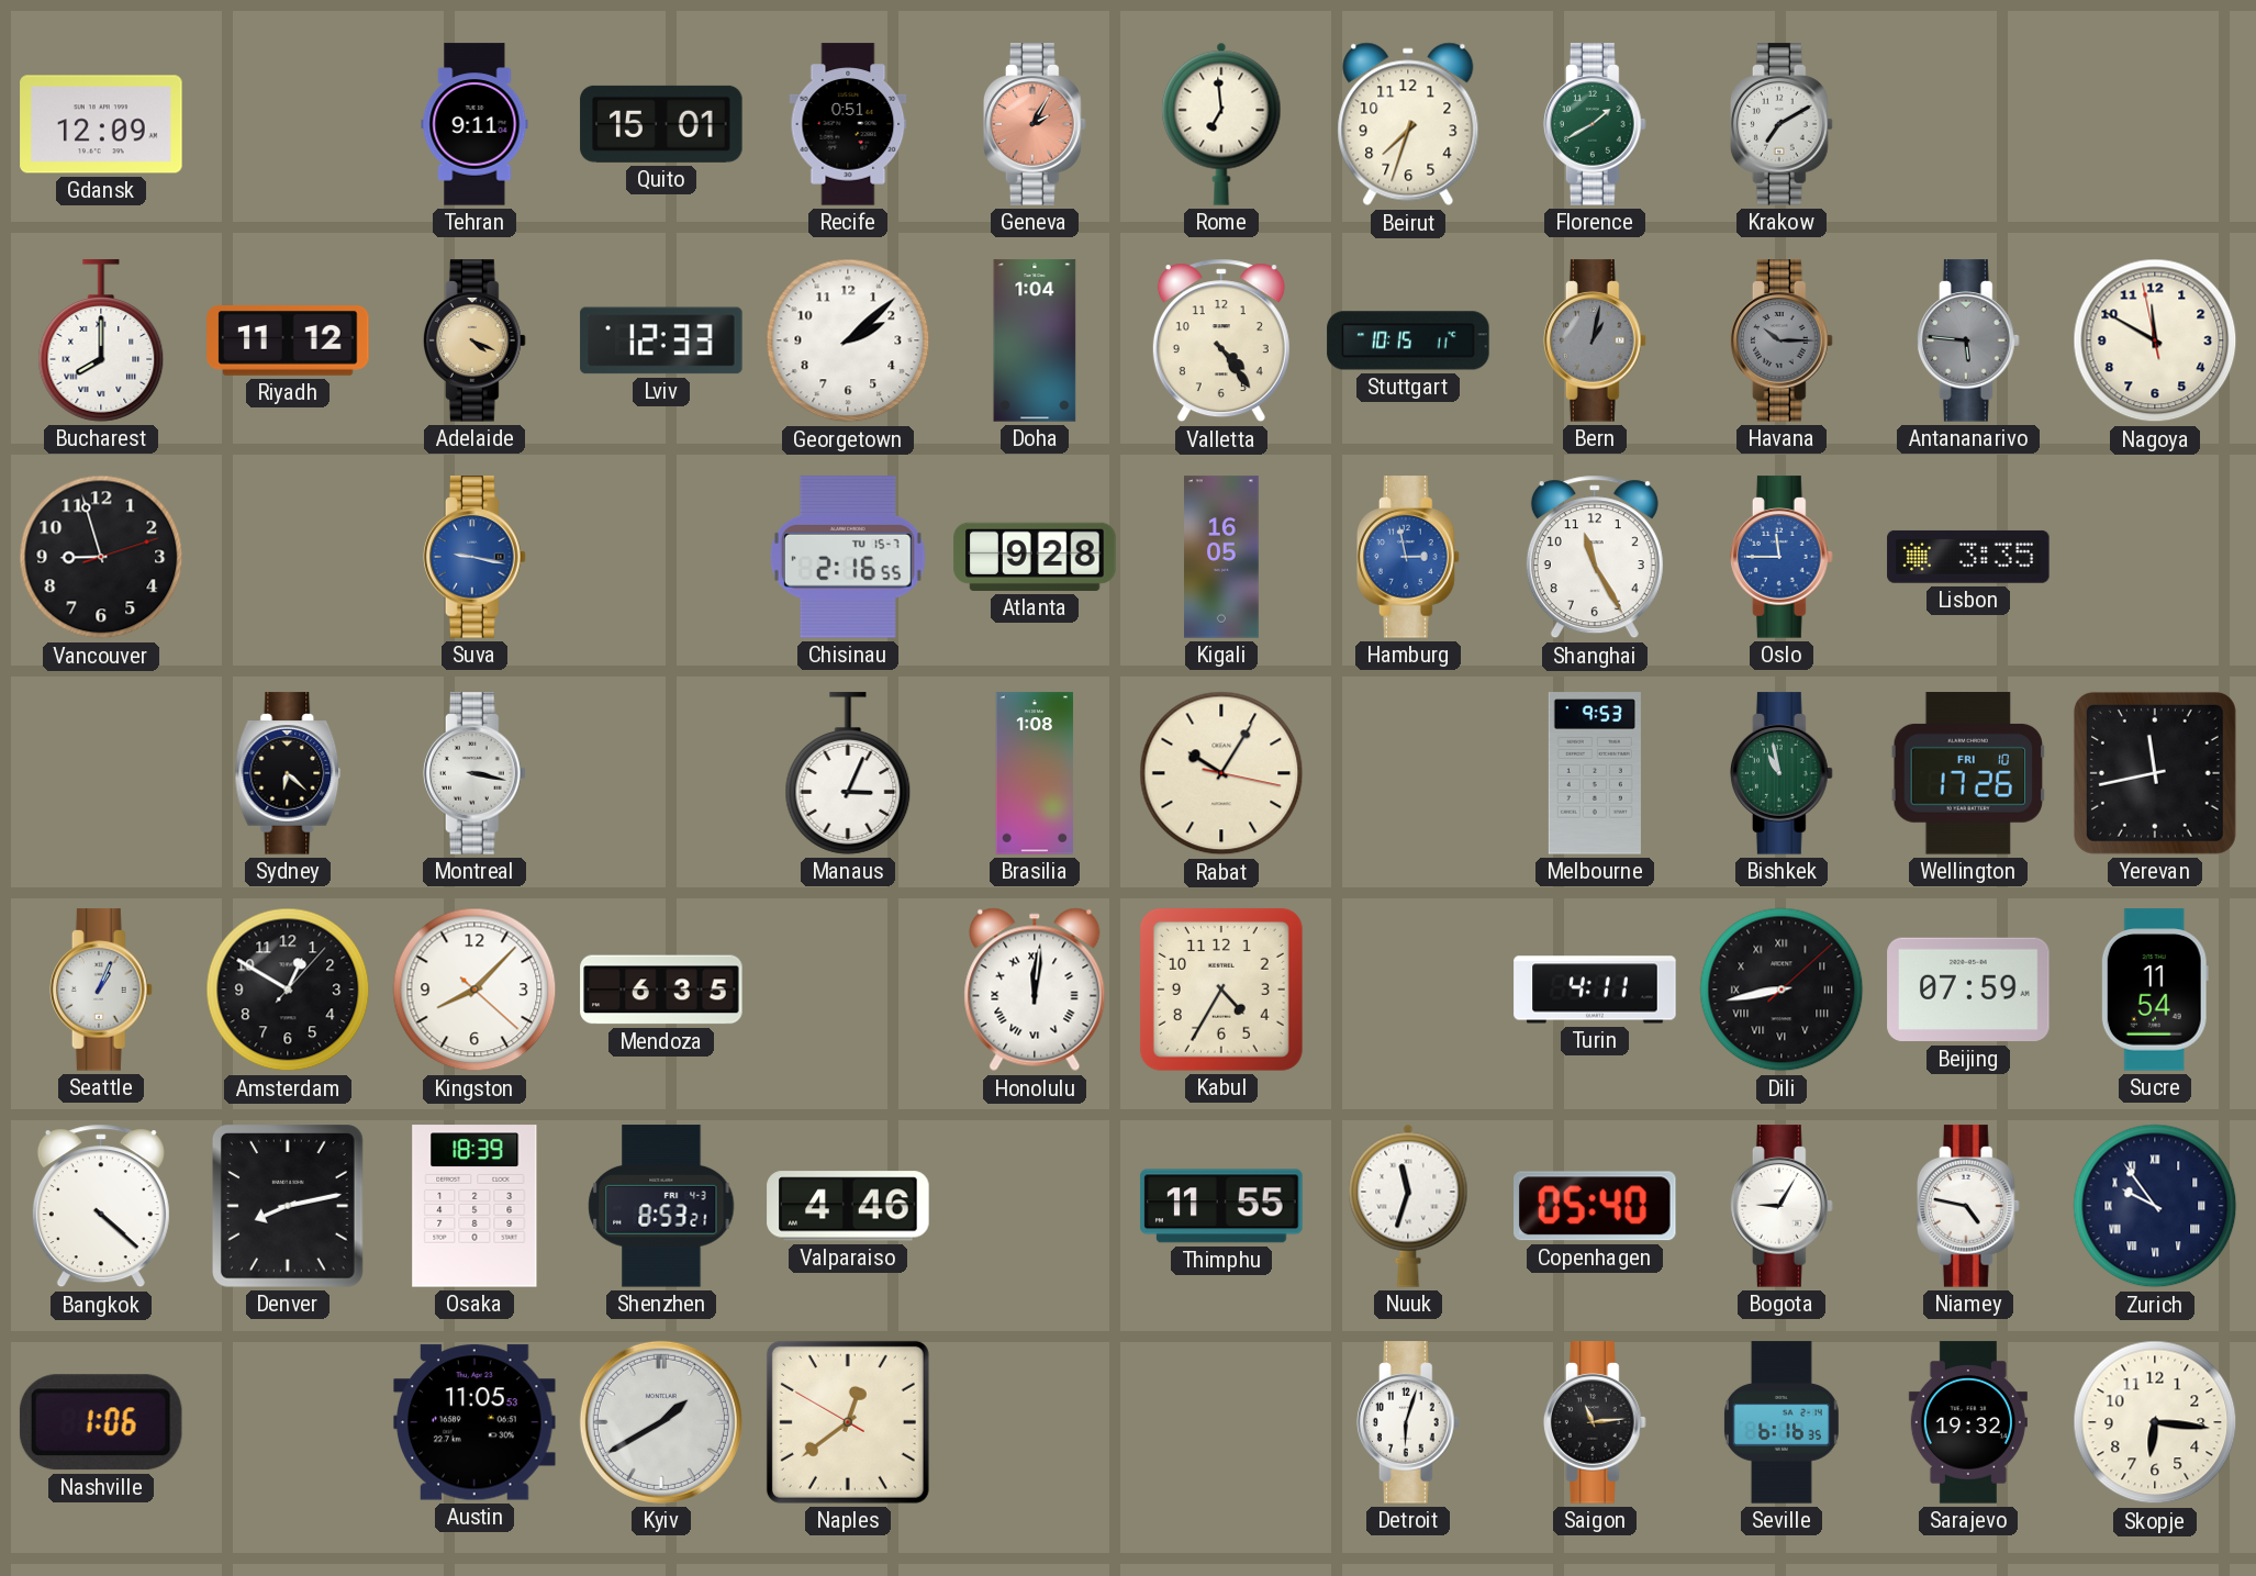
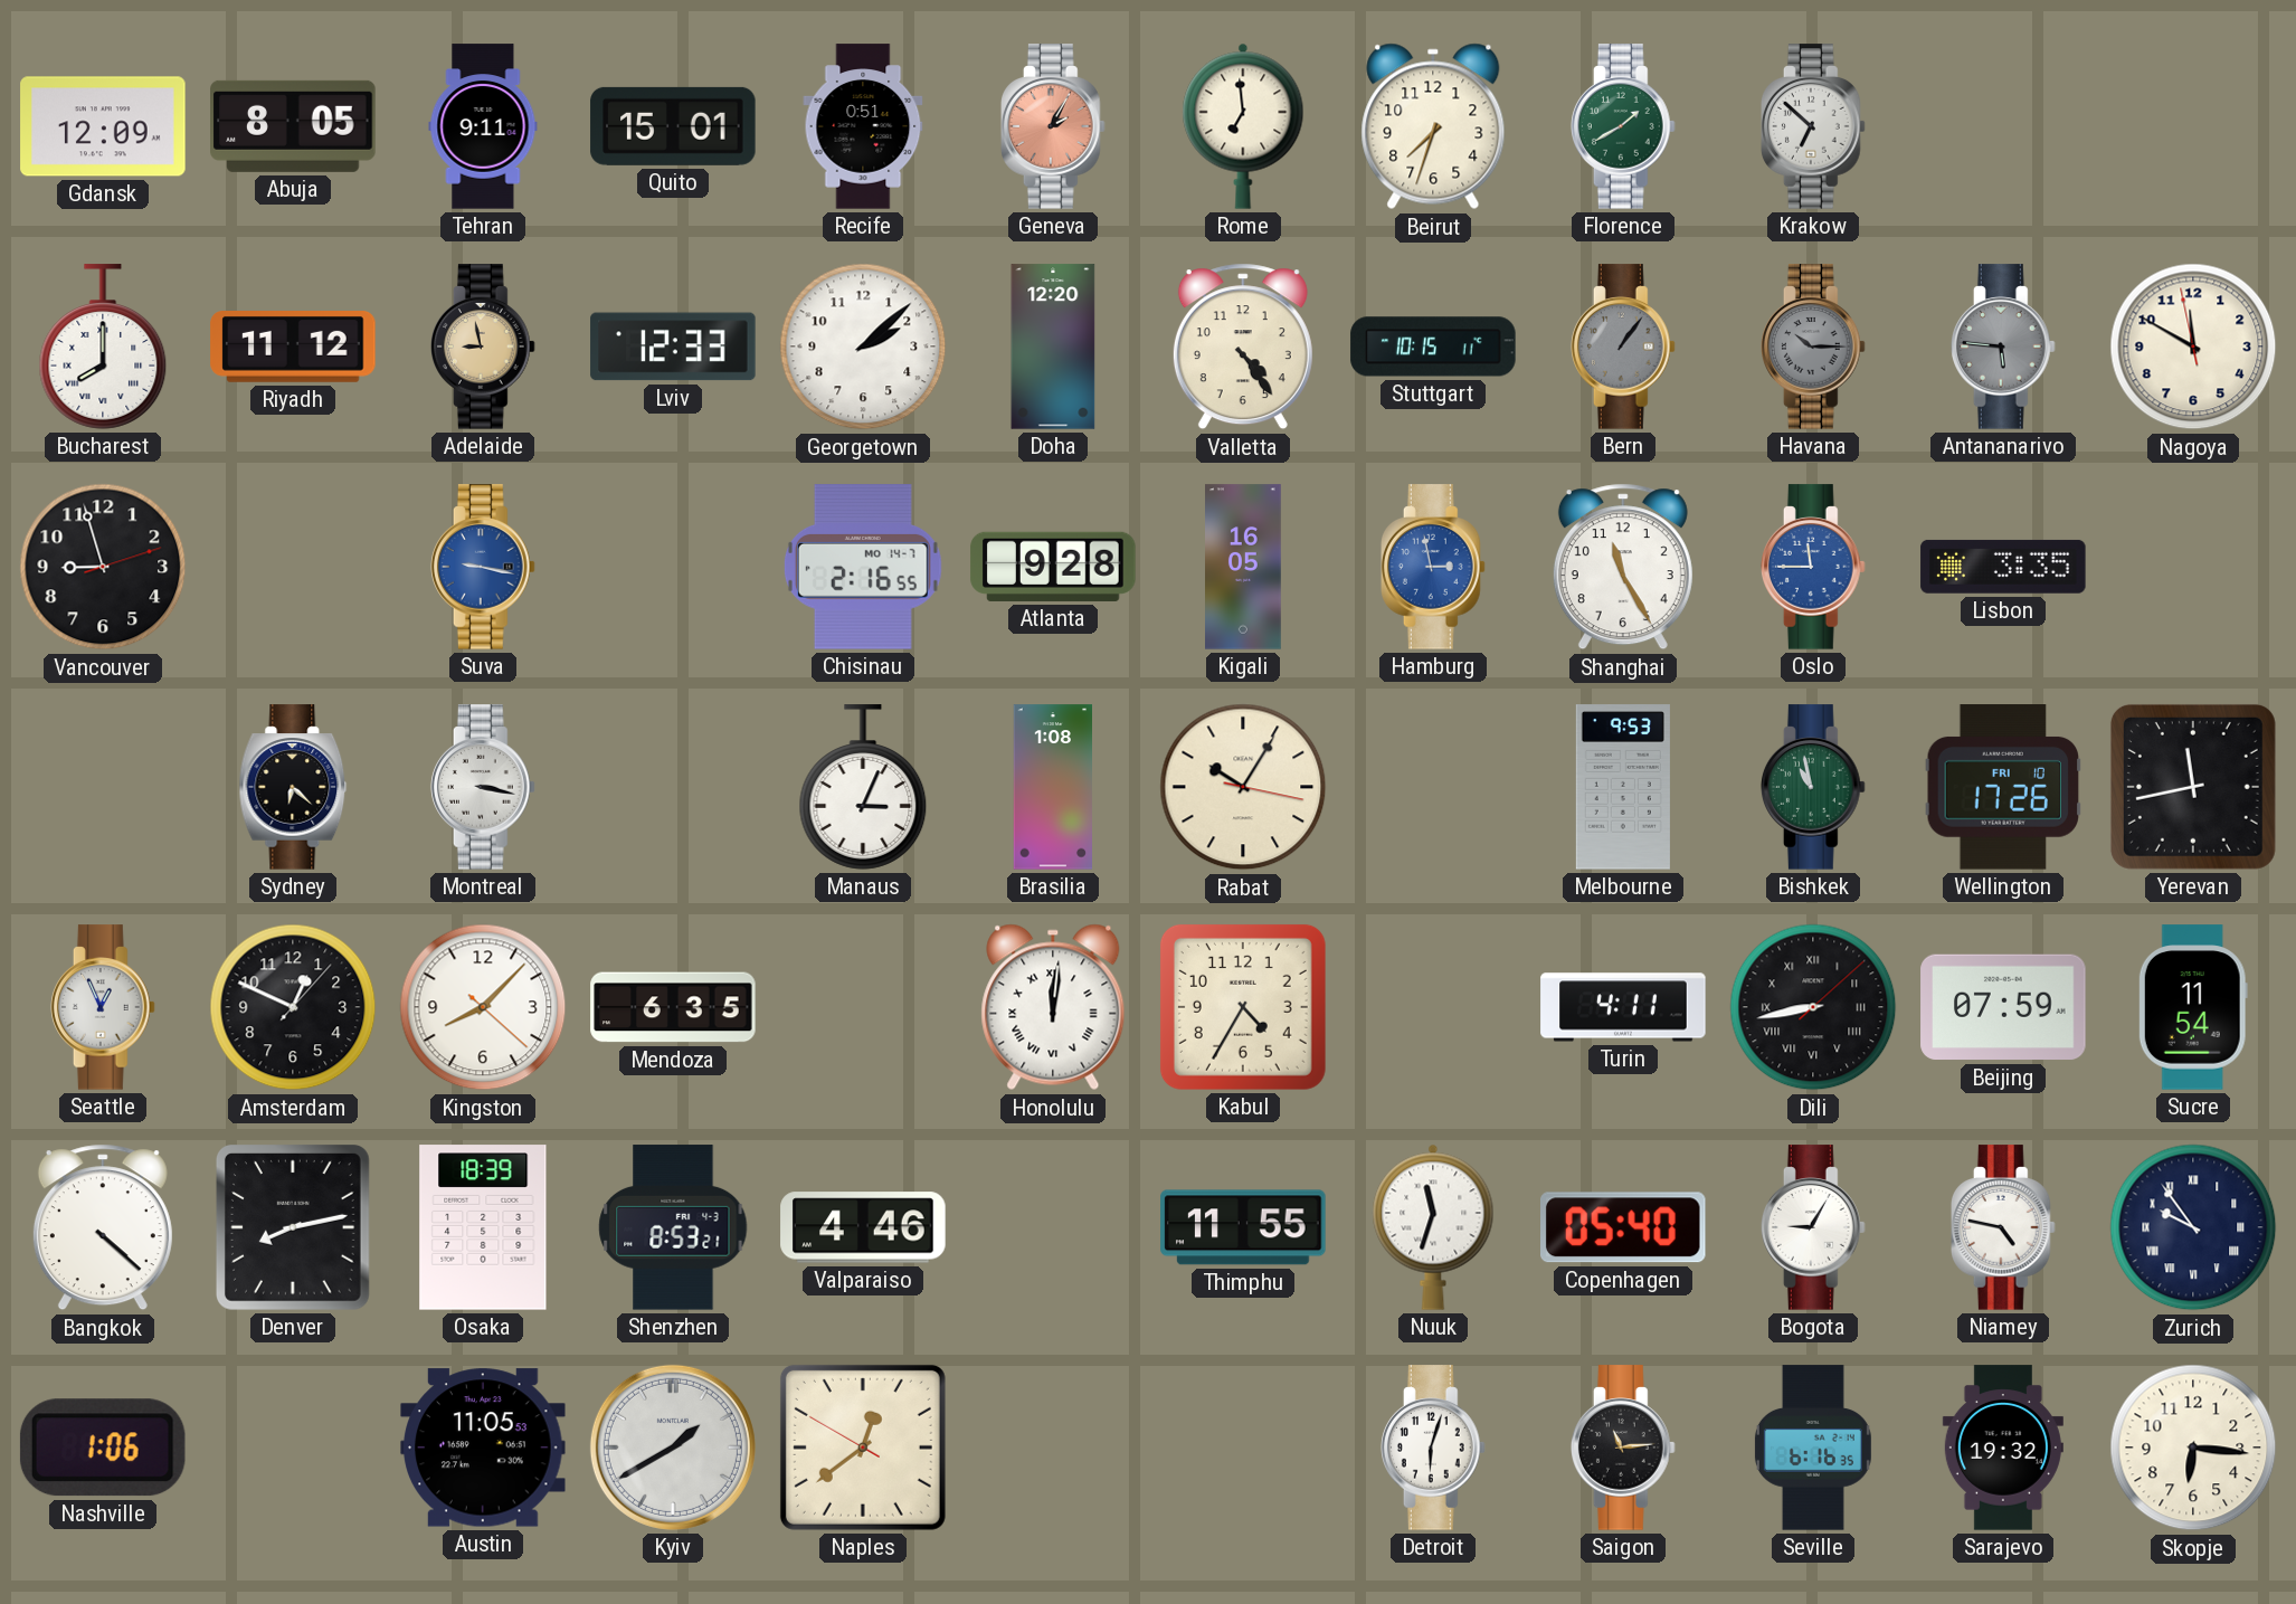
Abuja: none -> 8:05 (293, 126)
Krakow: 7:10 -> 6:52 (1813, 126)
Adelaide: 4:19 -> 8:58 (483, 347)
Doha: 1:04 -> 12:20 (1053, 347)
Bern: 1:02 -> 1:06 (1623, 347)
Chisinau date: TU 15-7 -> MO 14-7 (863, 567)
Seattle: 1:04 -> 12:56 (103, 1007)
Amsterdam: 12:50 -> 12:49 (293, 1007)
